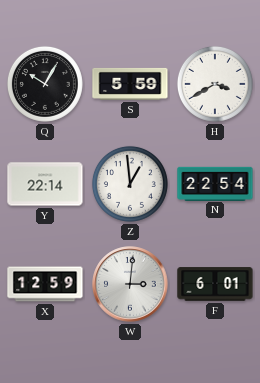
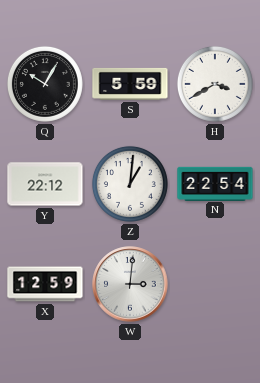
Y: 22:14 -> 22:12 (45, 184)
Z: 12:59 -> 1:01 (130, 184)
F: 6:01 -> none (215, 284)
